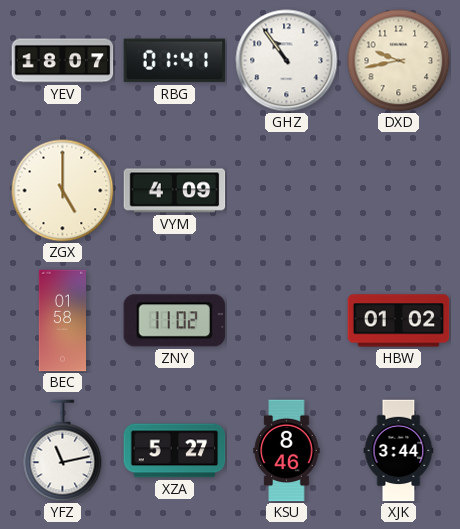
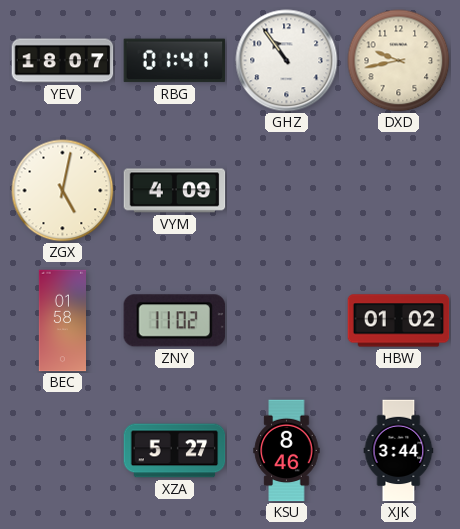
ZGX: 5:00 -> 5:02 (63, 191)
YFZ: 11:13 -> none (63, 451)
